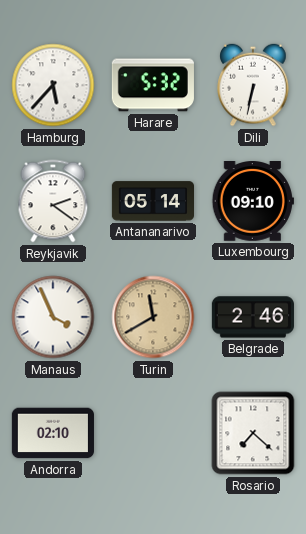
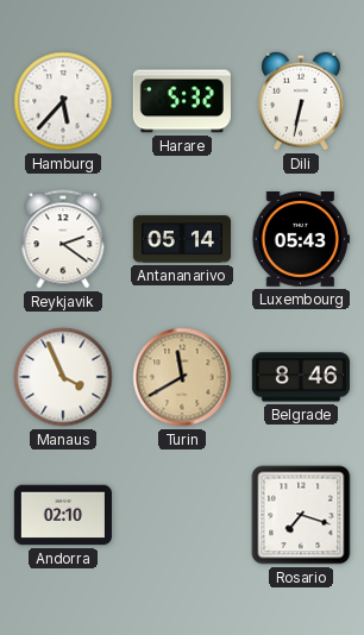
Luxembourg: 09:10 -> 05:43 (301, 240)
Belgrade: 2:46 -> 8:46 (301, 377)
Rosario: 7:22 -> 7:18 (301, 515)
